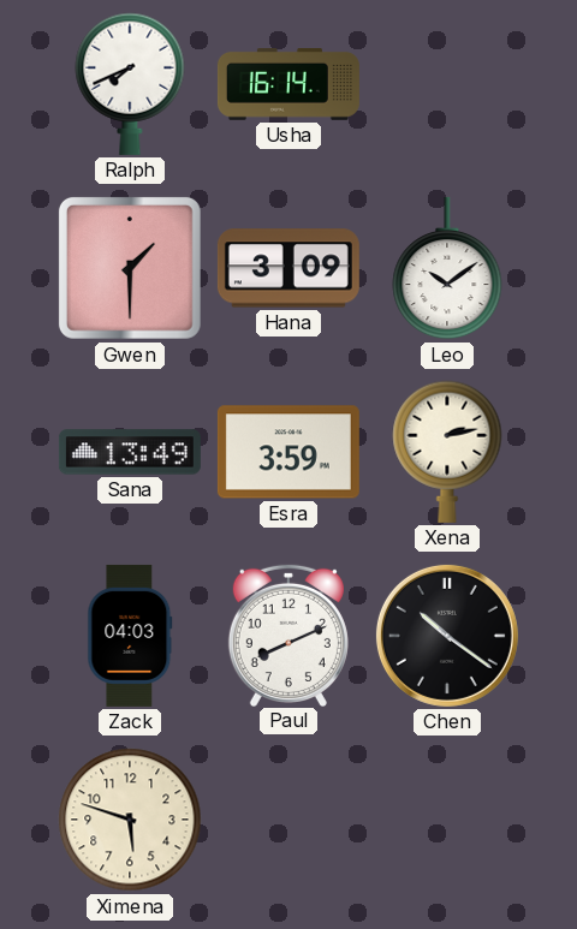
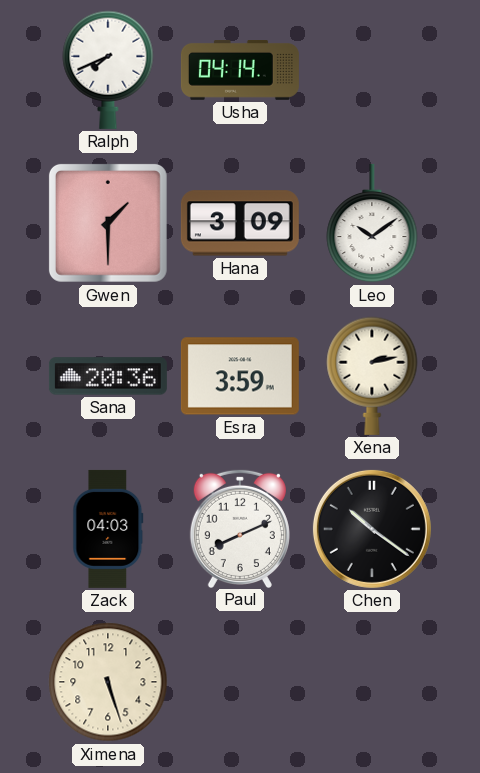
Usha: 16:14 -> 04:14 (240, 71)
Sana: 13:49 -> 20:36 (108, 376)
Ximena: 5:48 -> 5:27 (108, 682)
